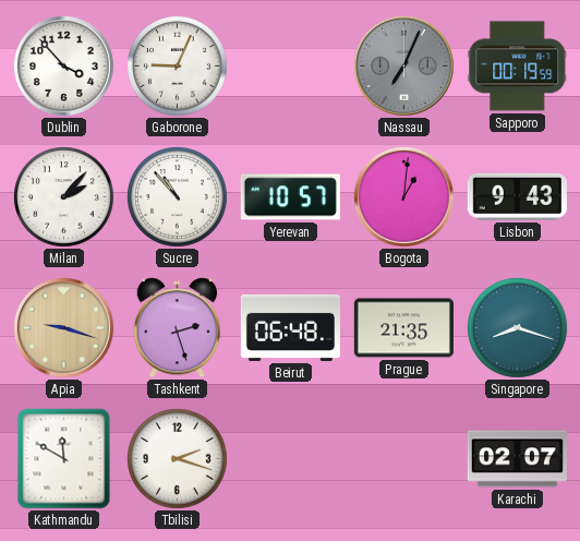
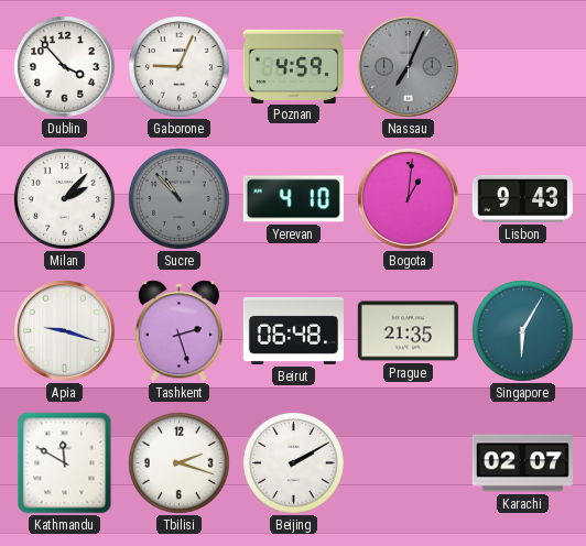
Poznan: none -> 4:59 (293, 66)
Sapporo: 00:19 -> none (518, 67)
Sucre dial: white -> grey (180, 199)
Yerevan: 10:57 -> 4:10 (293, 199)
Apia dial: champagne -> white (65, 331)
Singapore: 8:18 -> 6:05 (523, 331)
Beijing: none -> 2:10 (294, 463)
